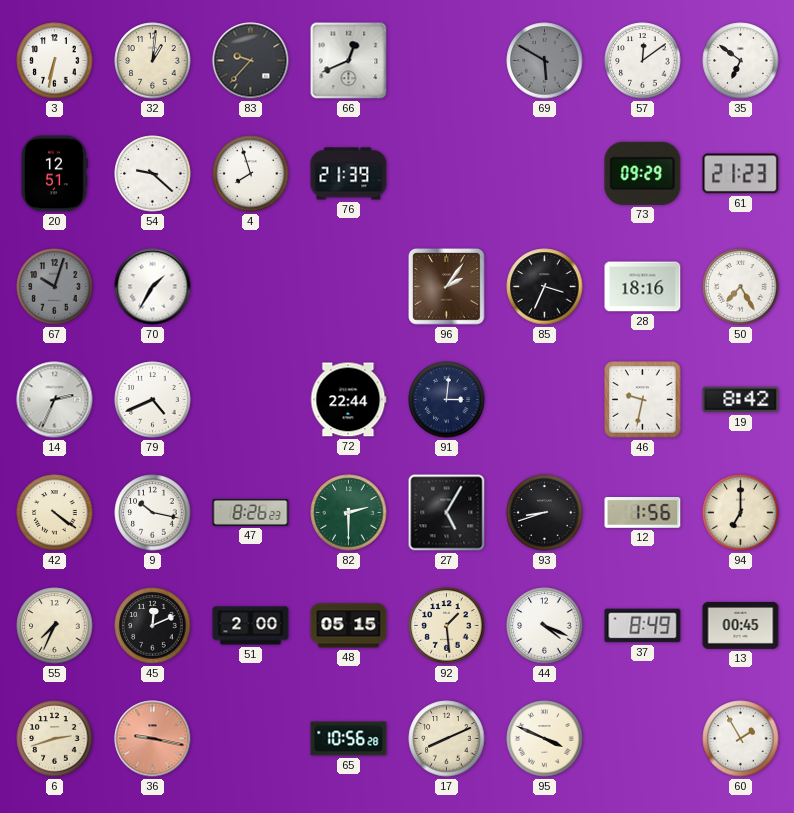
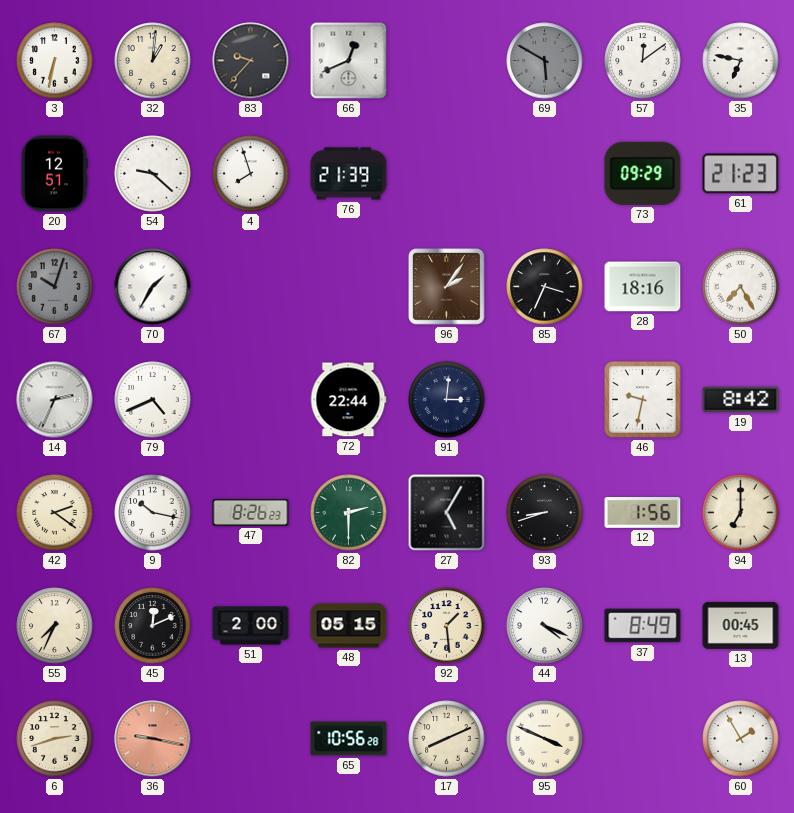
35: 6:51 -> 6:47 (741, 61)
42: 4:21 -> 2:21 (55, 513)
